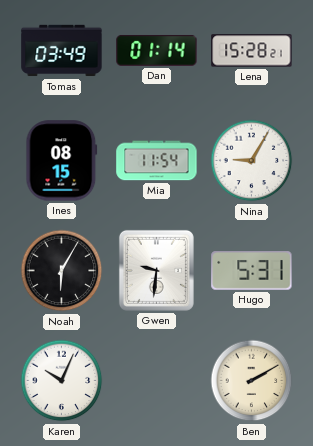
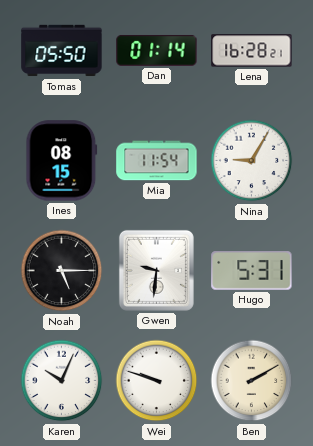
Tomas: 03:49 -> 05:50 (62, 51)
Lena: 15:28 -> 16:28 (252, 51)
Noah: 6:05 -> 5:15 (62, 271)
Wei: none -> 9:48 (157, 381)
